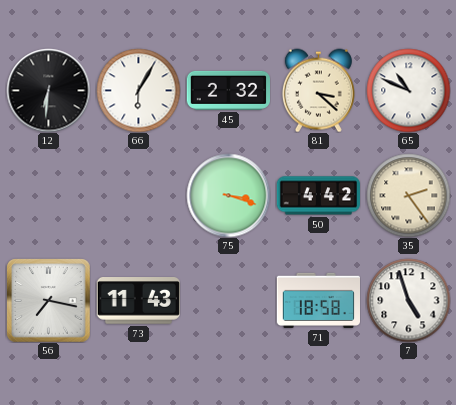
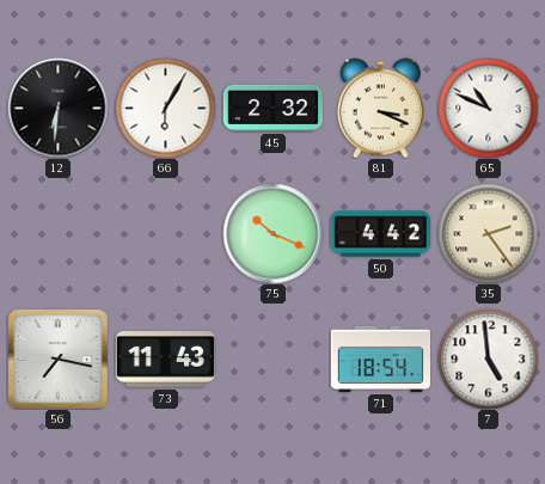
81: 3:22 -> 3:19 (380, 108)
75: 3:18 -> 10:19 (272, 233)
71: 18:58 -> 18:54 (380, 359)
7: 4:57 -> 4:59 (488, 359)
